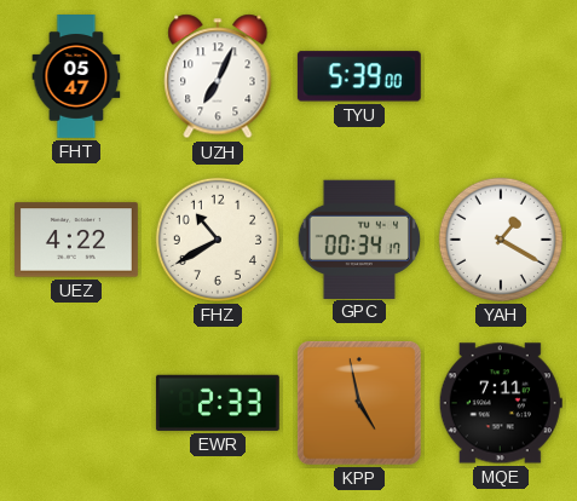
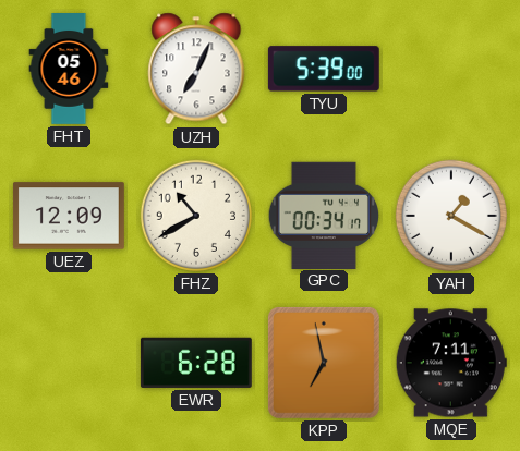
FHT: 05:47 -> 05:46 (69, 70)
UEZ: 4:22 -> 12:09 (69, 216)
EWR: 2:33 -> 6:28 (196, 363)
KPP: 4:58 -> 6:58 (324, 363)
